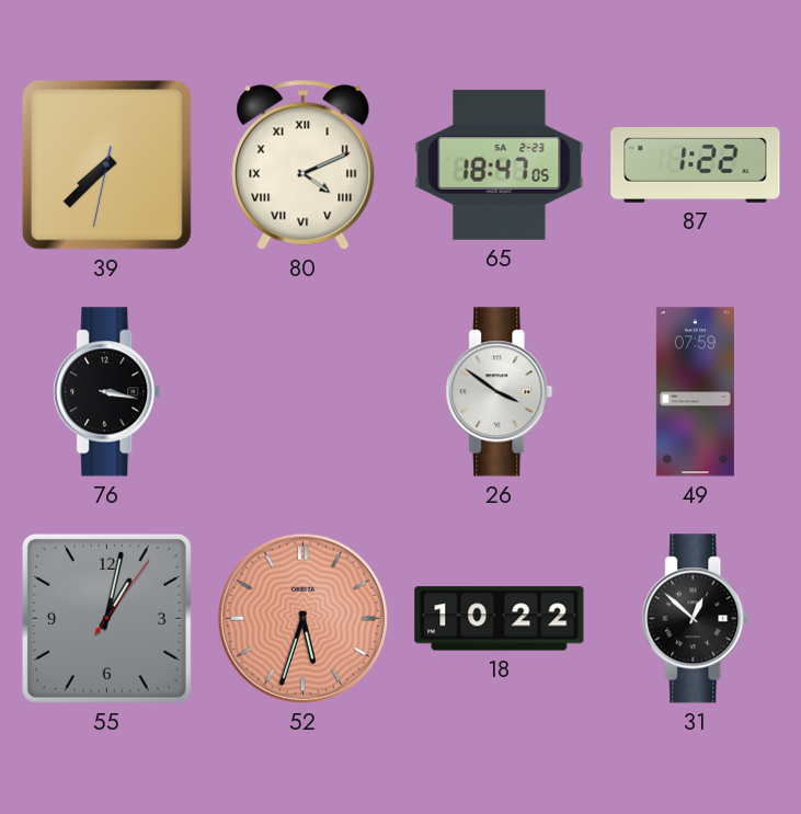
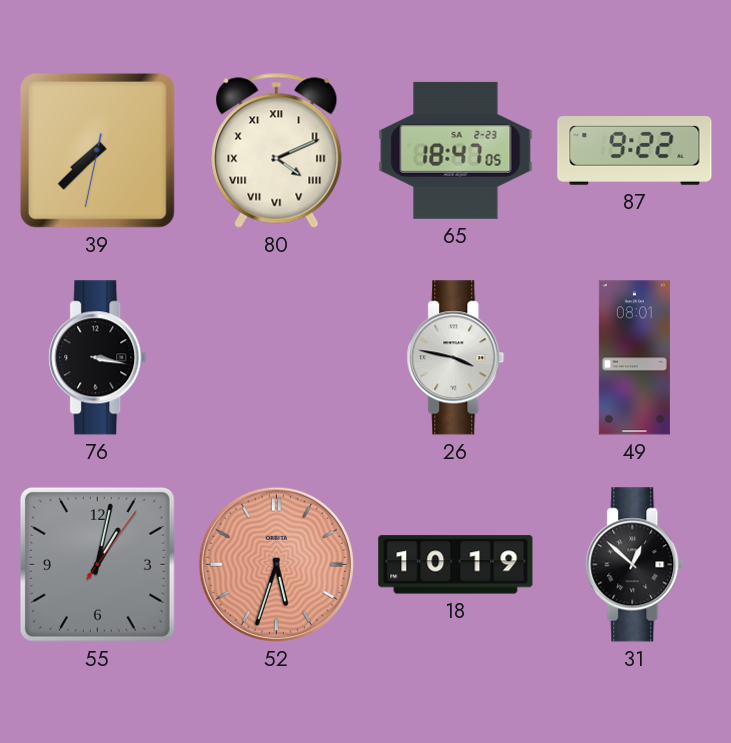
87: 1:22 -> 9:22 (635, 151)
26: 3:51 -> 3:47 (456, 358)
49: 07:59 -> 08:01 (634, 358)
18: 10:22 -> 10:19 (456, 565)
